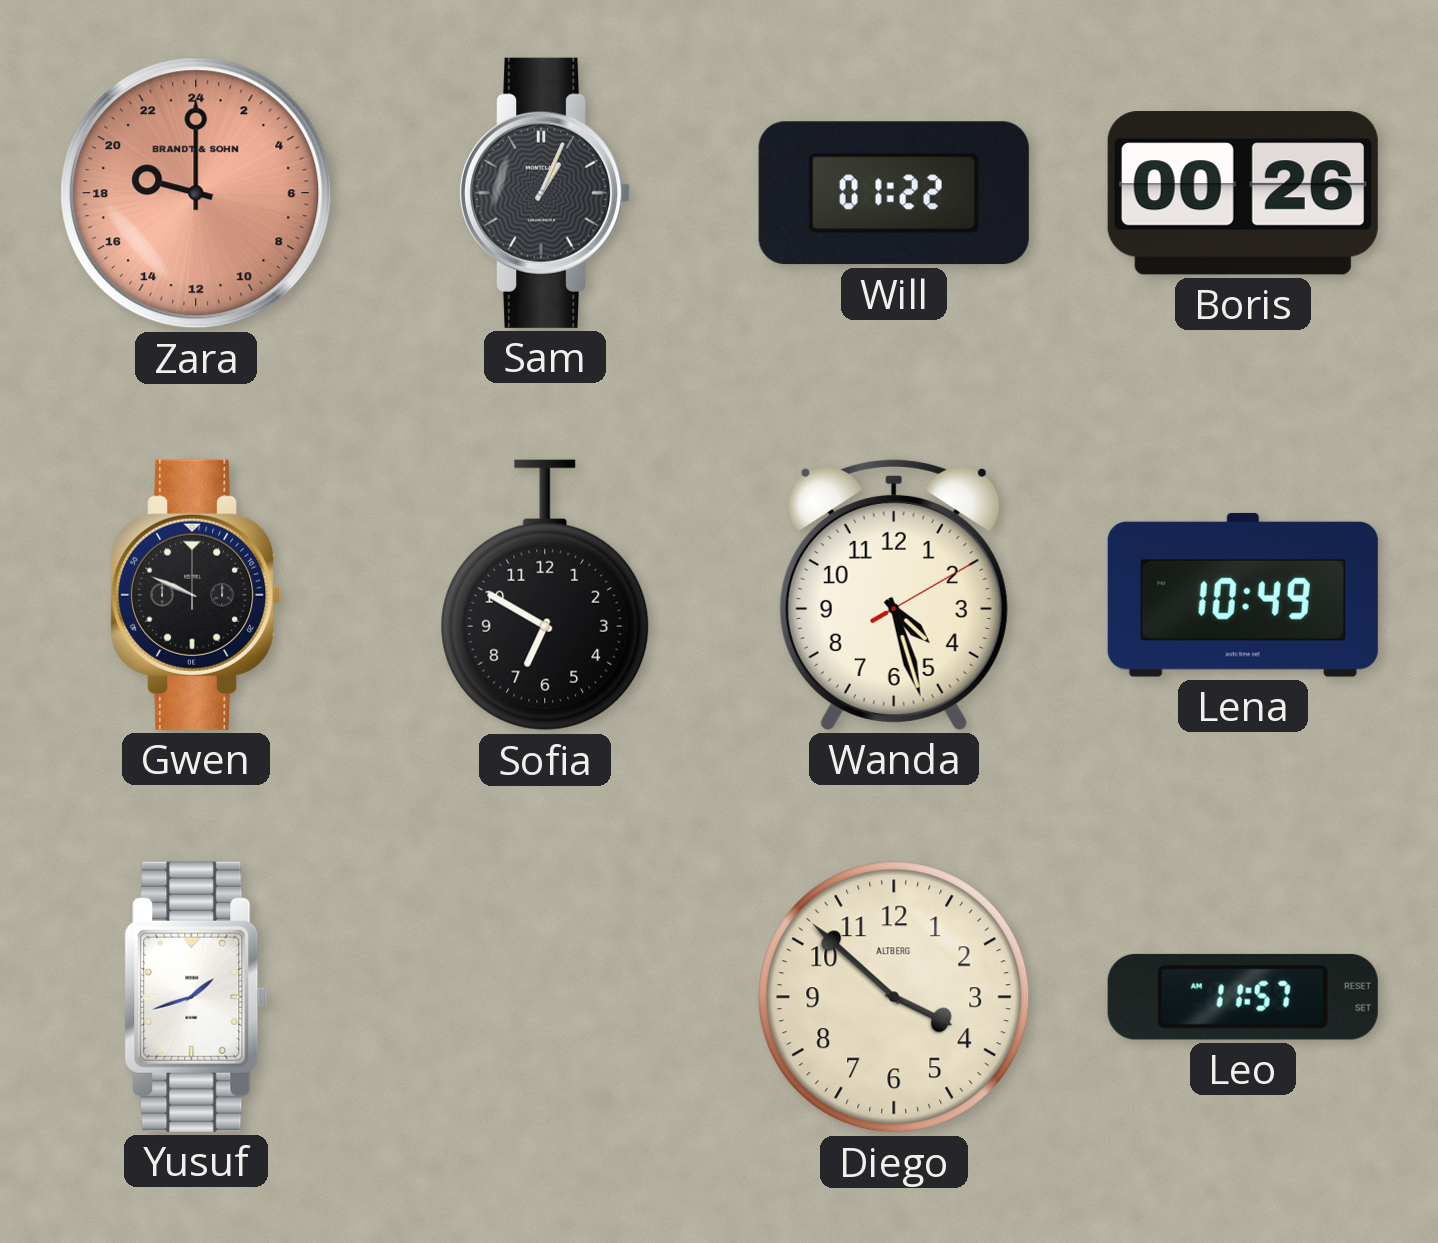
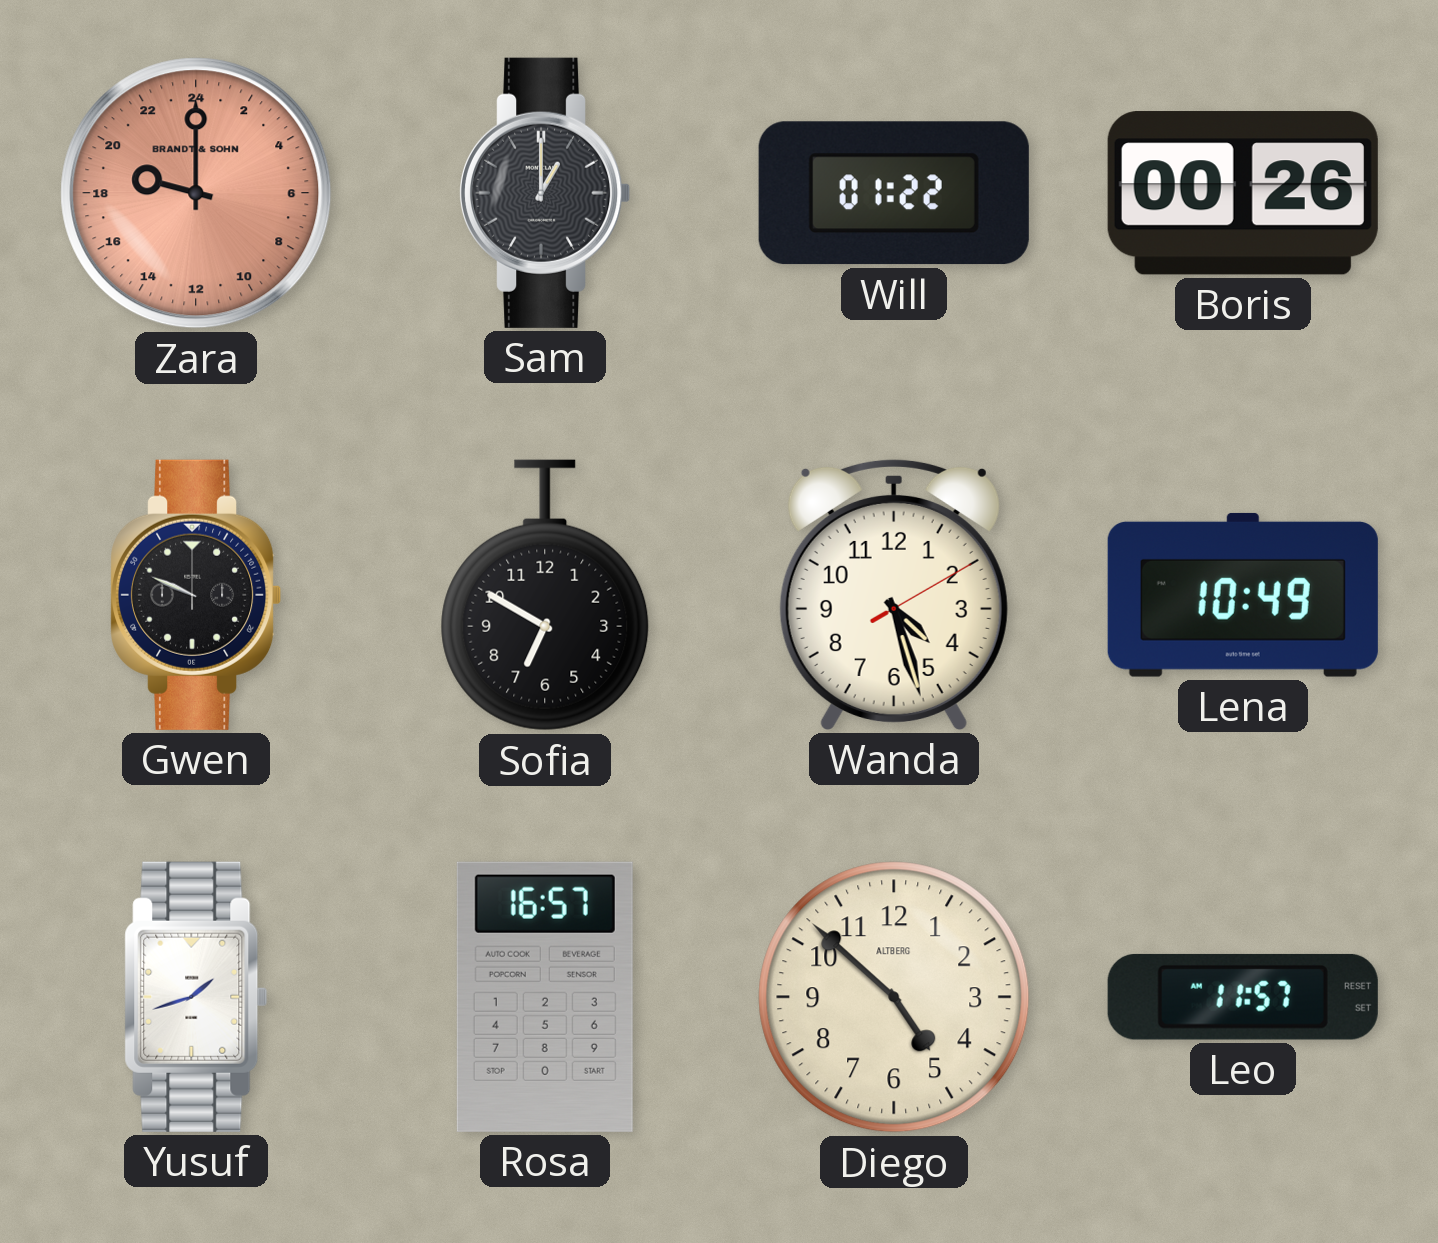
Sam: 1:04 -> 1:00 (546, 193)
Rosa: none -> 16:57 (545, 997)
Diego: 3:52 -> 4:52 (894, 997)
